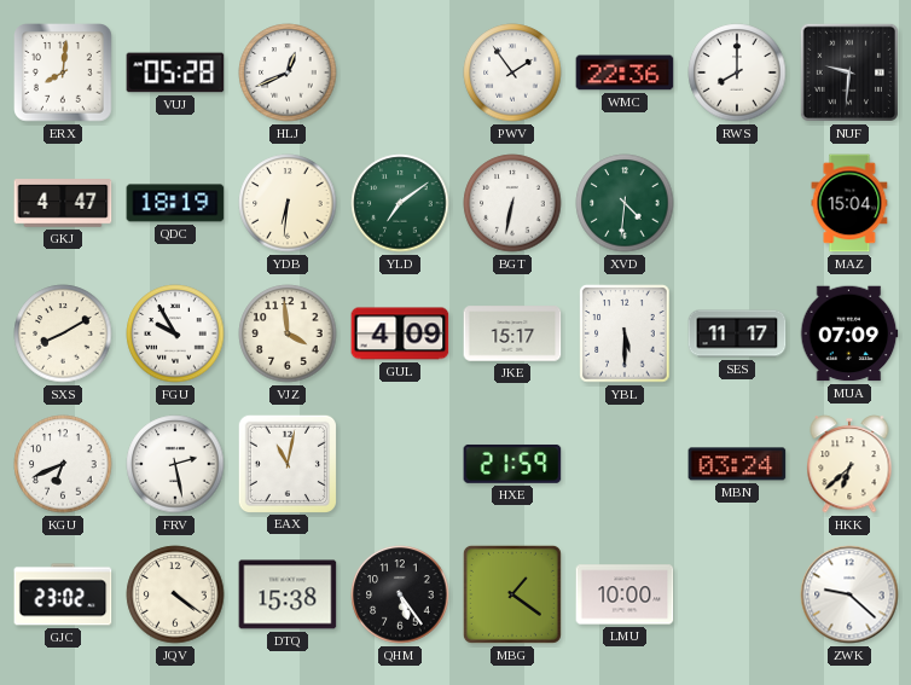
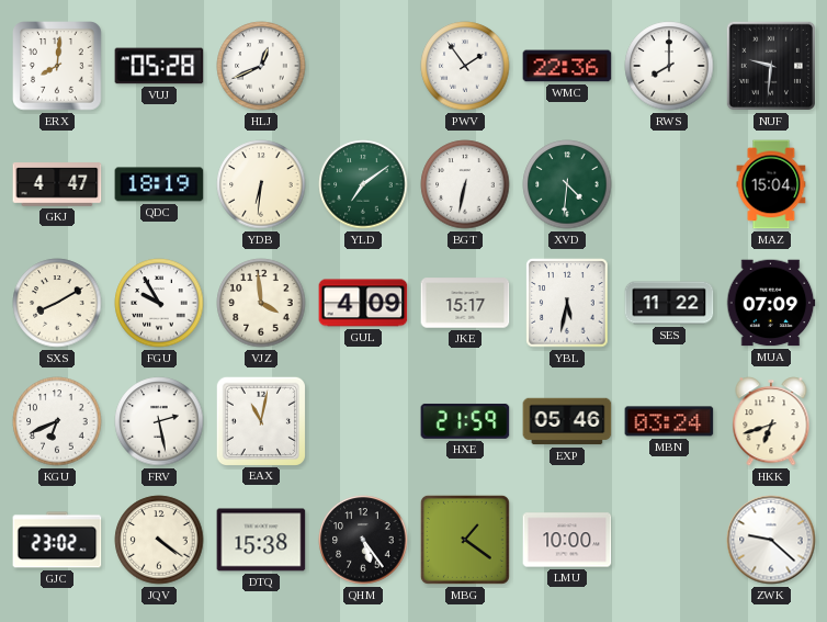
YBL: 5:30 -> 5:32 (567, 303)
SES: 11:17 -> 11:22 (669, 303)
EXP: none -> 05:46 (567, 421)
HKK: 6:38 -> 6:42 (771, 421)
